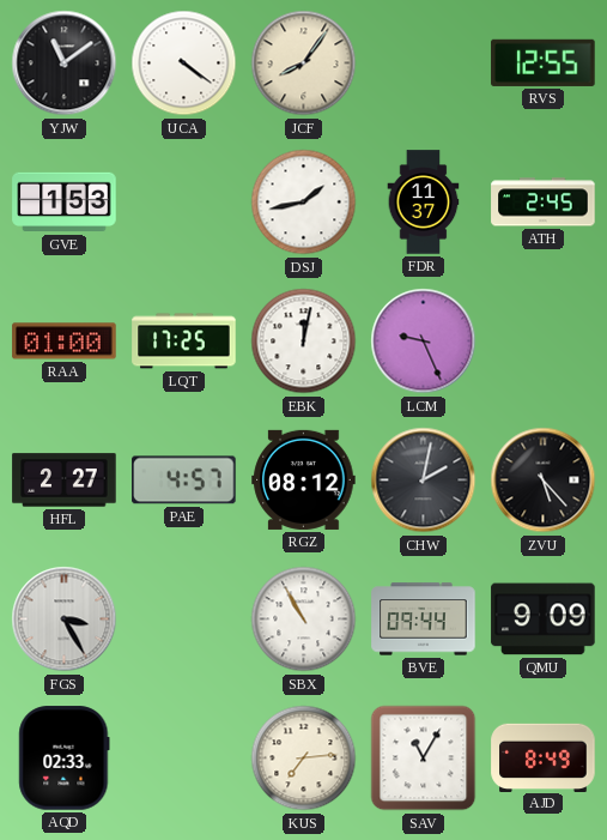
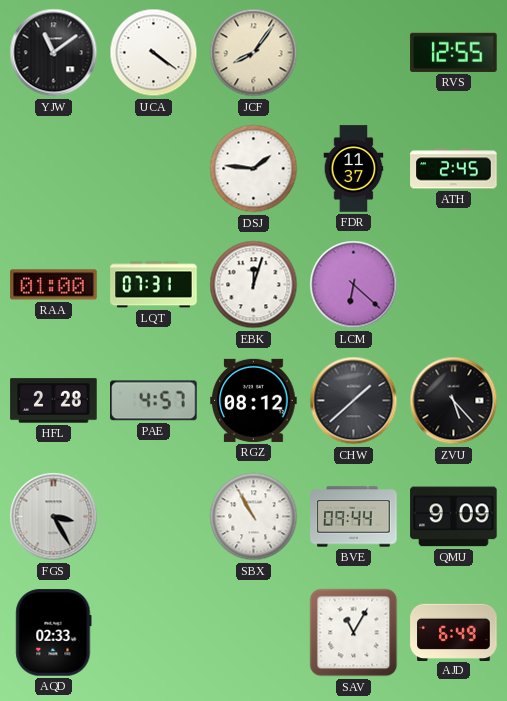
GVE: 1:53 -> none (65, 203)
DSJ: 1:43 -> 1:46 (254, 169)
LQT: 17:25 -> 07:31 (154, 285)
EBK: 12:02 -> 12:03 (254, 285)
LCM: 9:26 -> 6:22 (354, 285)
HFL: 2:27 -> 2:28 (54, 401)
CHW: 2:02 -> 1:38 (354, 401)
KUS: 7:14 -> none (304, 759)
AJD: 8:49 -> 6:49 (454, 632)
